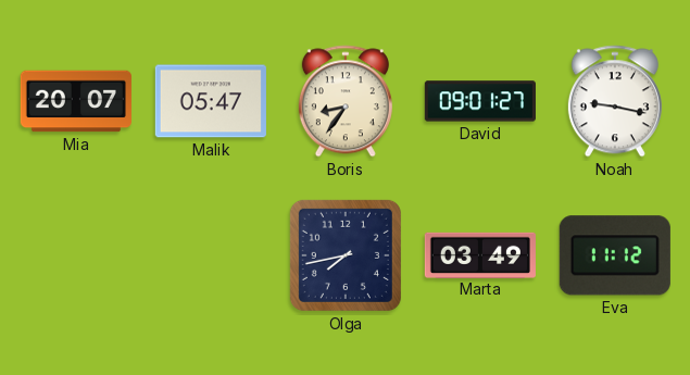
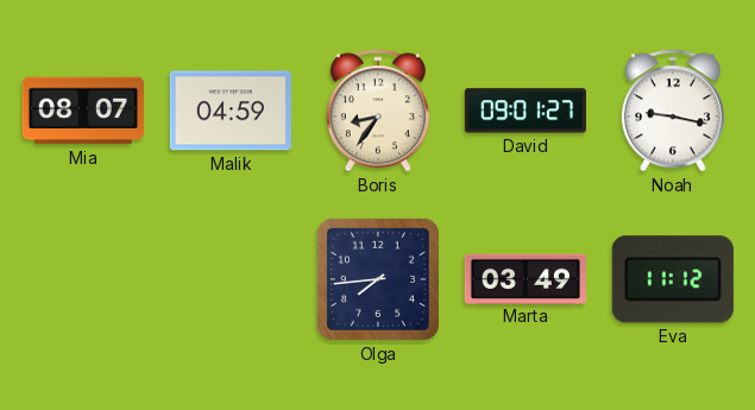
Mia: 20:07 -> 08:07 (83, 111)
Malik: 05:47 -> 04:59 (231, 111)
Olga: 7:43 -> 7:44 (378, 279)
